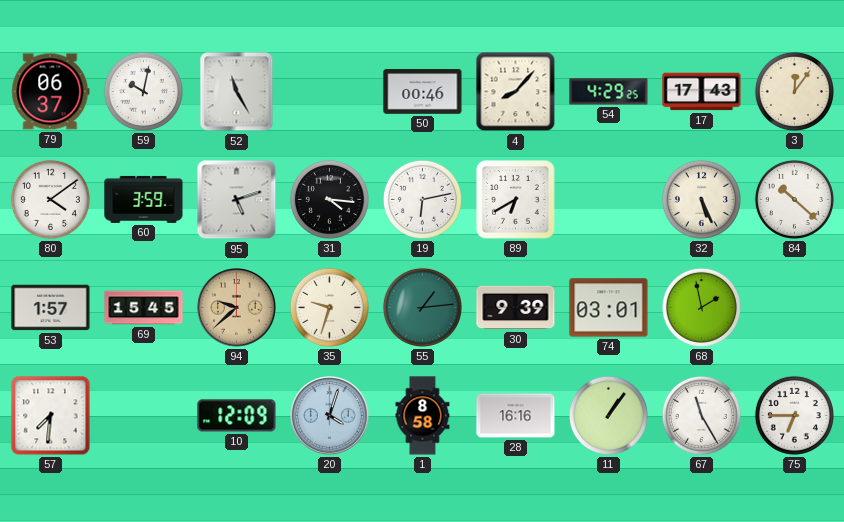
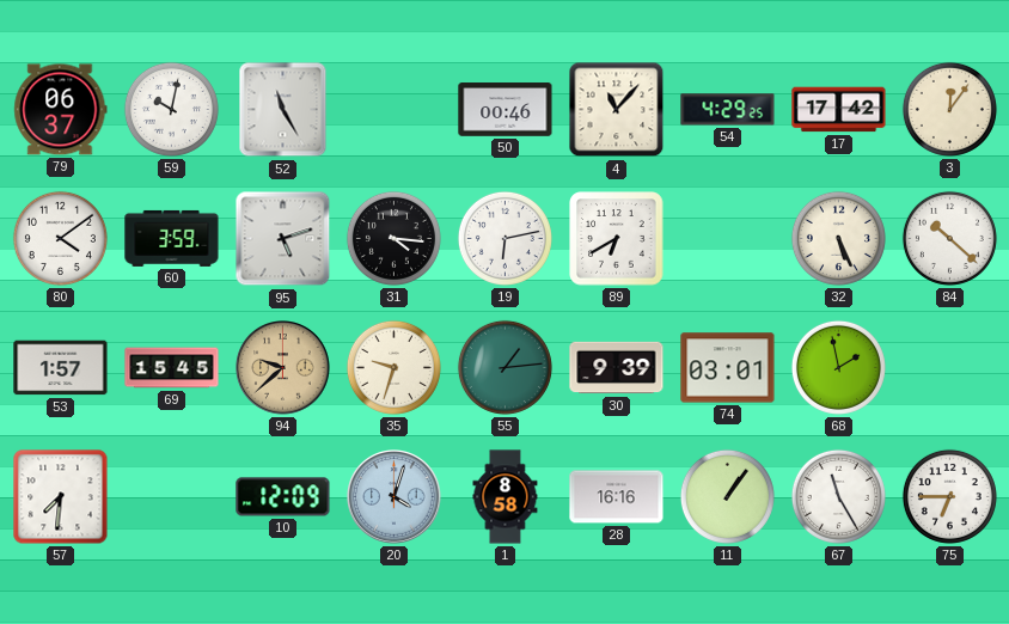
4: 8:07 -> 11:07 (617, 110)
17: 17:43 -> 17:42 (839, 110)
